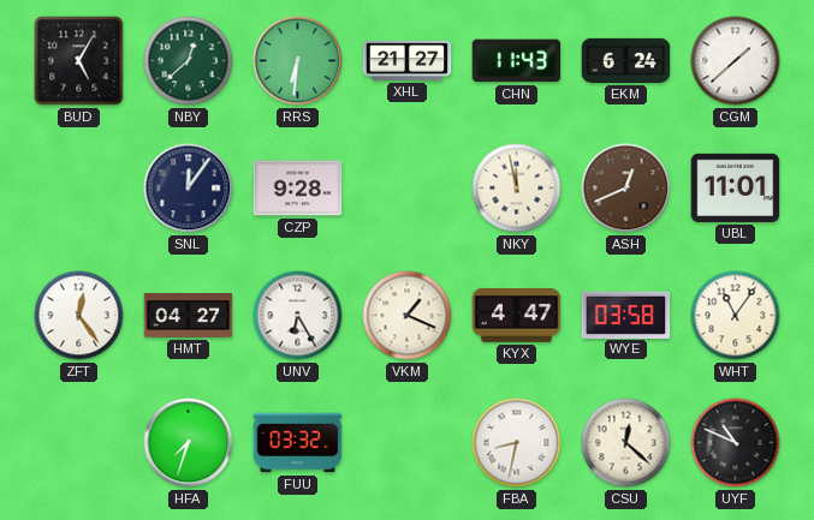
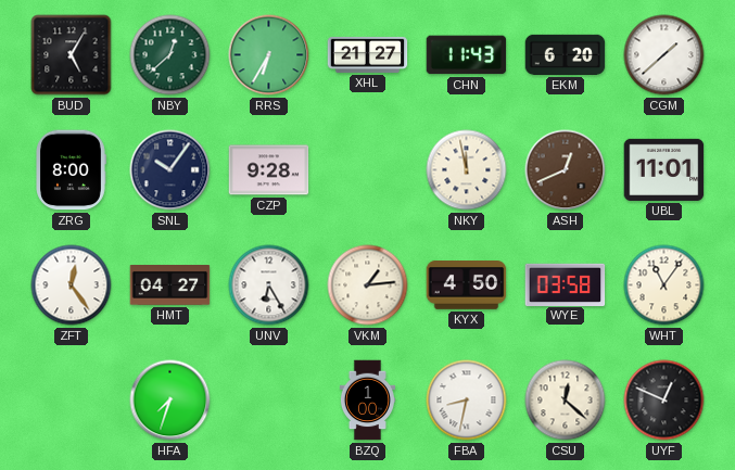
RRS: 6:31 -> 6:35 (269, 55)
EKM: 6:24 -> 6:20 (566, 54)
ZRG: none -> 8:00 (72, 170)
SNL: 12:06 -> 10:06 (170, 170)
VKM: 1:19 -> 1:14 (368, 285)
KYX: 4:47 -> 4:50 (467, 285)
FUU: 03:32 -> none (298, 443)
BZQ: none -> 1:00 (367, 401)
UYF: 10:49 -> 12:49 (664, 401)
